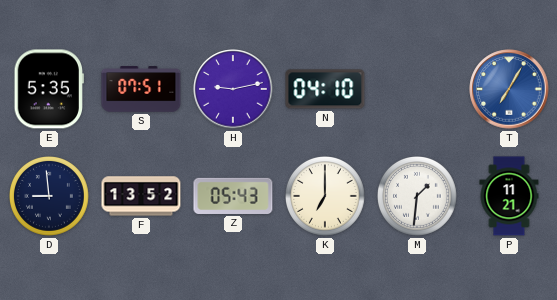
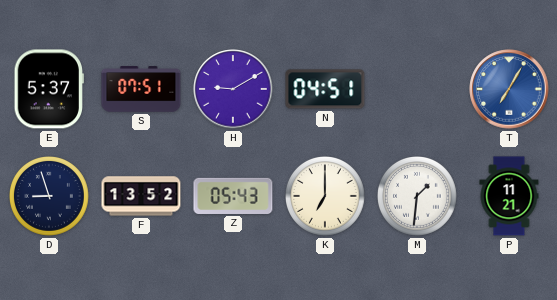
E: 5:35 -> 5:37 (49, 89)
H: 9:13 -> 9:10 (233, 89)
N: 04:10 -> 04:51 (325, 89)
D: 8:59 -> 8:57 (50, 197)
